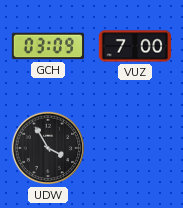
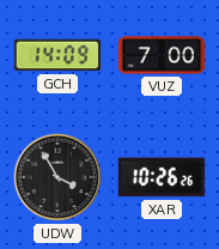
GCH: 03:09 -> 14:09 (57, 55)
XAR: none -> 10:26 (160, 177)
